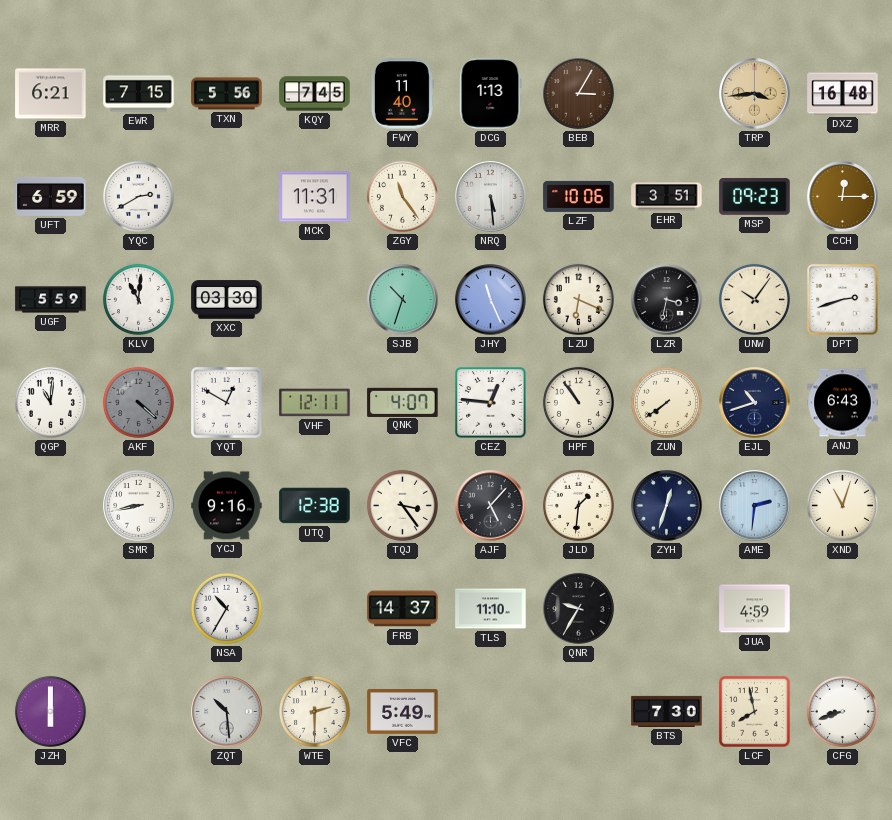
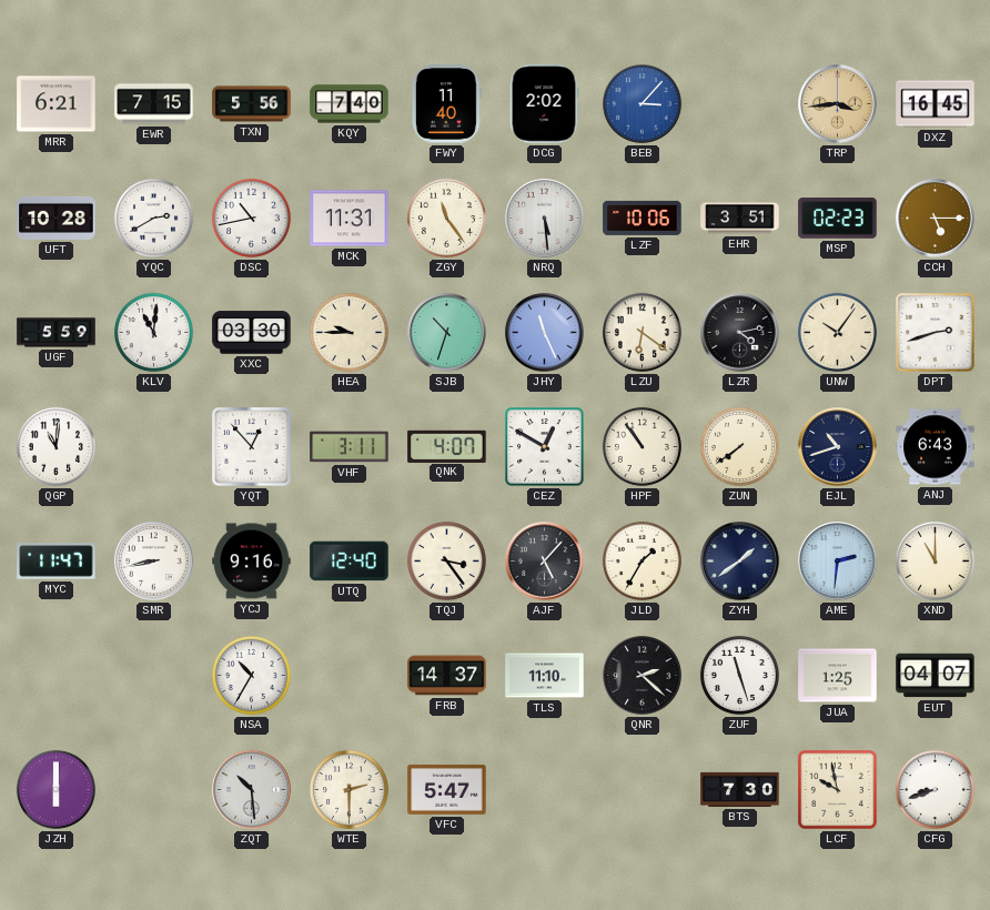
KQY: 7:45 -> 7:40 (350, 104)
DCG: 1:13 -> 2:02 (544, 104)
BEB: 3:05 -> 3:07 (643, 104)
BEB dial: brown -> blue (643, 104)
DXZ: 16:48 -> 16:45 (936, 104)
UFT: 6:59 -> 10:28 (57, 218)
DSC: none -> 10:43 (251, 218)
MSP: 09:23 -> 02:23 (838, 219)
CCH: 12:15 -> 5:15 (936, 219)
HEA: none -> 9:45 (348, 332)
LZU: 6:19 -> 6:21 (642, 332)
LZR: 3:32 -> 4:13 (740, 333)
AKF: 4:22 -> none (138, 402)
YQT: 12:50 -> 12:53 (252, 447)
VHF: 12:11 -> 3:11 (350, 447)
CEZ: 12:46 -> 12:50 (545, 447)
MYC: none -> 11:47 (57, 562)
UTQ: 12:38 -> 12:40 (350, 562)
JLD: 1:31 -> 1:35 (642, 560)
ZYH: 12:33 -> 1:39 (740, 562)
XND: 11:03 -> 11:00 (935, 560)
QNR: 9:35 -> 2:22 (643, 676)
ZUF: none -> 11:27 (739, 675)
JUA: 4:59 -> 1:25 (838, 676)
EUT: none -> 04:07 (936, 676)
VFC: 5:49 -> 5:47 (447, 790)
LCF: 7:58 -> 9:58 (838, 790)
